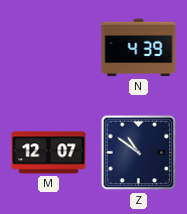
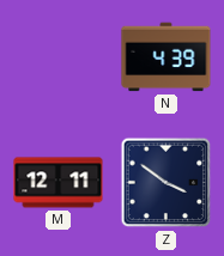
M: 12:07 -> 12:11 (59, 183)
Z: 10:51 -> 3:51 (167, 183)
